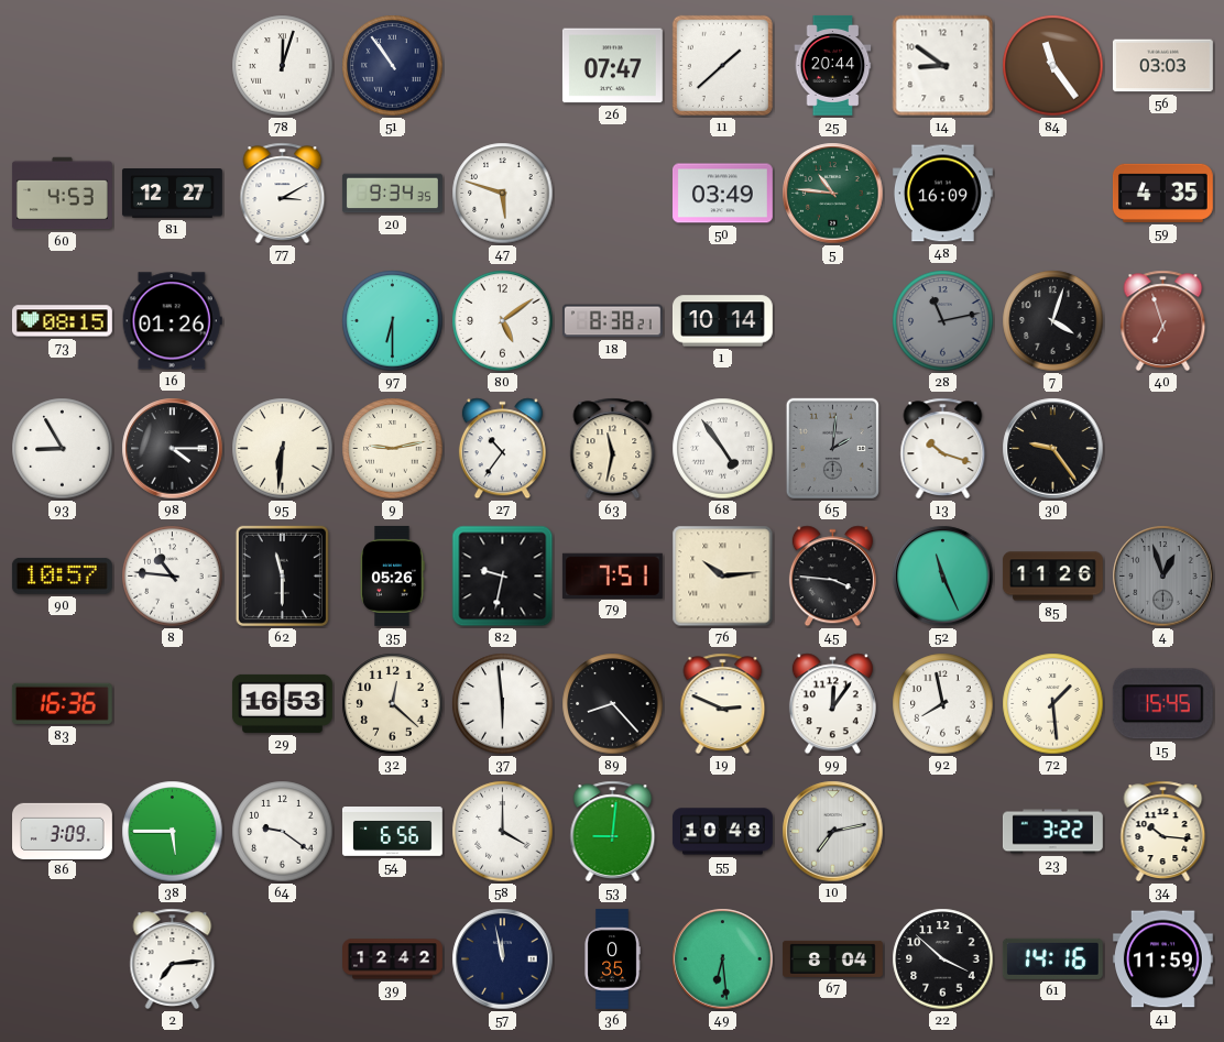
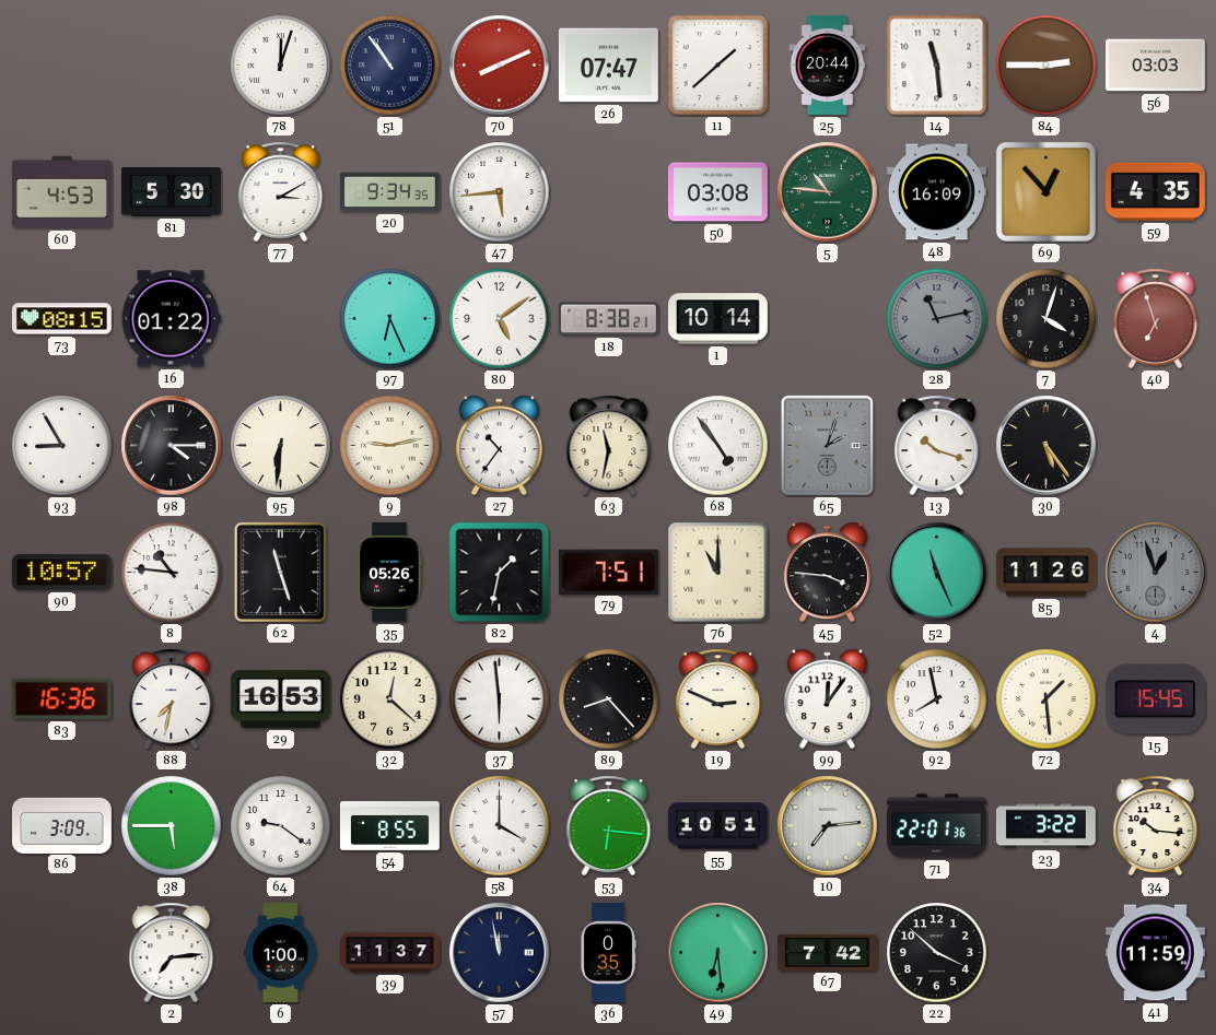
70: none -> 8:11 (500, 66)
14: 8:51 -> 11:29 (937, 66)
84: 11:24 -> 2:45 (1047, 66)
81: 12:27 -> 5:30 (171, 192)
47: 5:48 -> 5:44 (500, 192)
50: 03:49 -> 03:08 (717, 192)
69: none -> 12:53 (1045, 191)
16: 01:26 -> 01:22 (171, 319)
97: 6:30 -> 6:26 (390, 319)
65: 2:01 -> 2:03 (827, 445)
30: 9:24 -> 5:24 (1047, 446)
62: 11:30 -> 11:27 (280, 572)
82: 9:32 -> 1:32 (500, 573)
76: 10:14 -> 11:00 (718, 573)
88: none -> 7:32 (172, 698)
54: 6:56 -> 8:55 (389, 826)
53: 9:01 -> 6:16 (609, 825)
55: 10:48 -> 10:51 (717, 826)
10: 7:13 -> 7:14 (828, 826)
71: none -> 22:01 (937, 826)
6: none -> 1:00 (281, 953)
39: 12:42 -> 11:37 (390, 953)
67: 8:04 -> 7:42 (828, 952)
61: 14:16 -> none (1052, 958)
